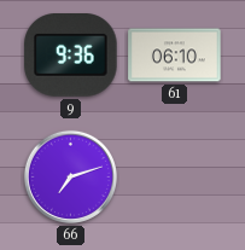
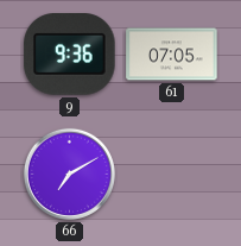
61: 06:10 -> 07:05 (172, 55)
66: 7:12 -> 7:10 (69, 174)
